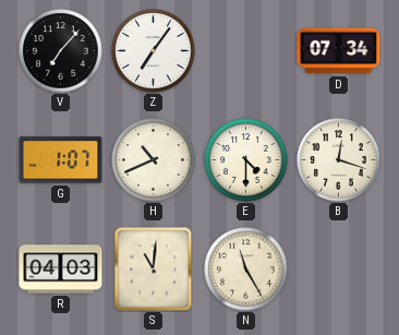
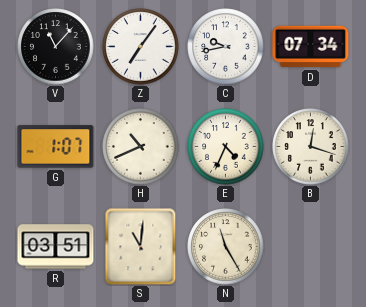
V: 7:07 -> 11:07 (56, 47)
C: none -> 9:43 (226, 47)
E: 4:30 -> 4:34 (226, 147)
R: 04:03 -> 03:51 (56, 247)
